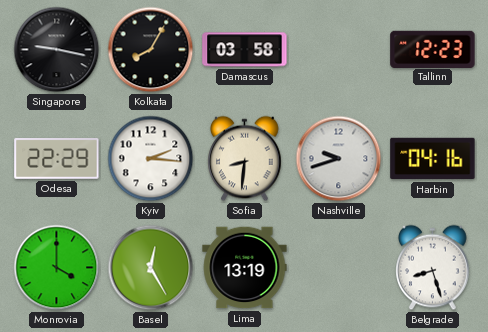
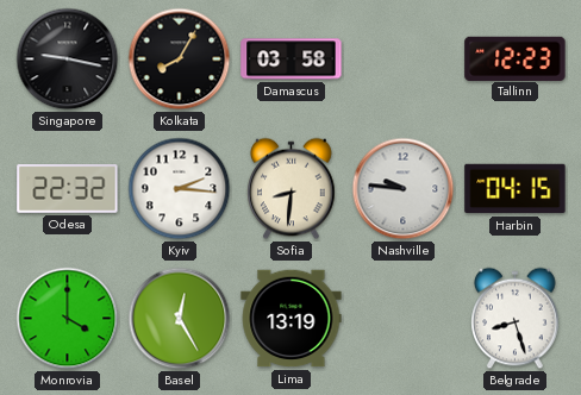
Odesa: 22:29 -> 22:32 (68, 189)
Nashville: 9:42 -> 9:46 (404, 189)
Harbin: 04:16 -> 04:15 (516, 189)
